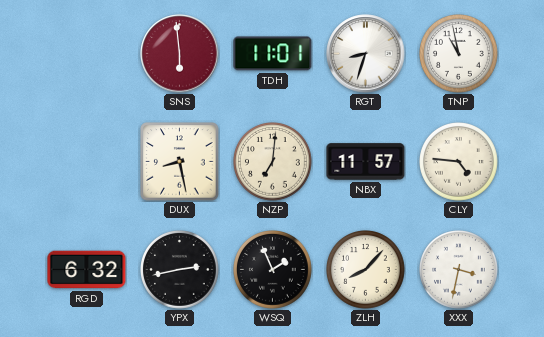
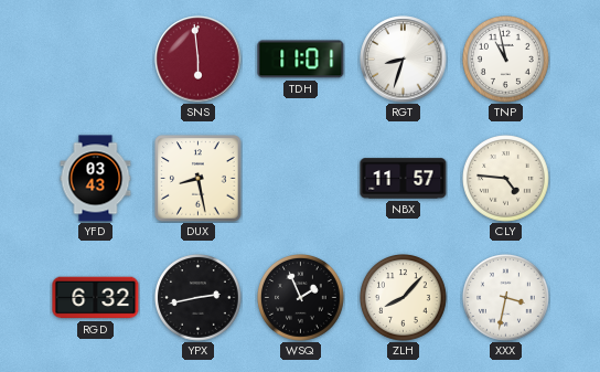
YFD: none -> 03:43 (96, 179)
NZP: 7:01 -> none (273, 162)
